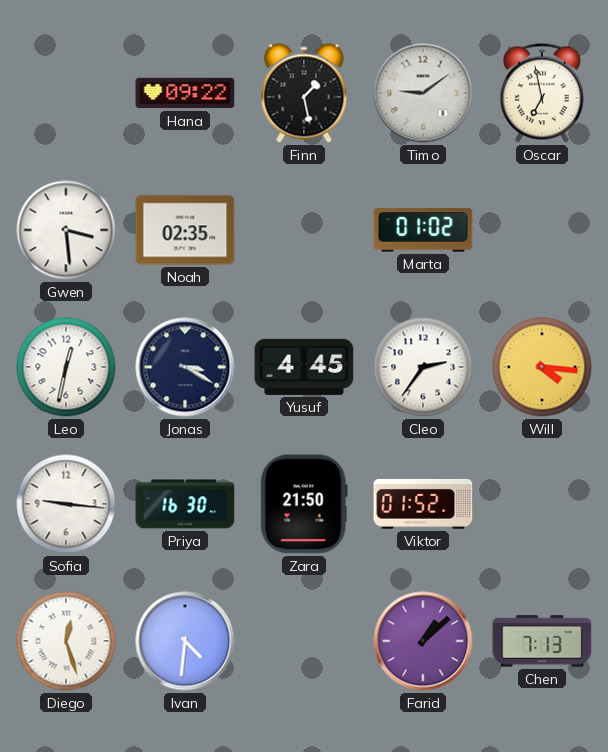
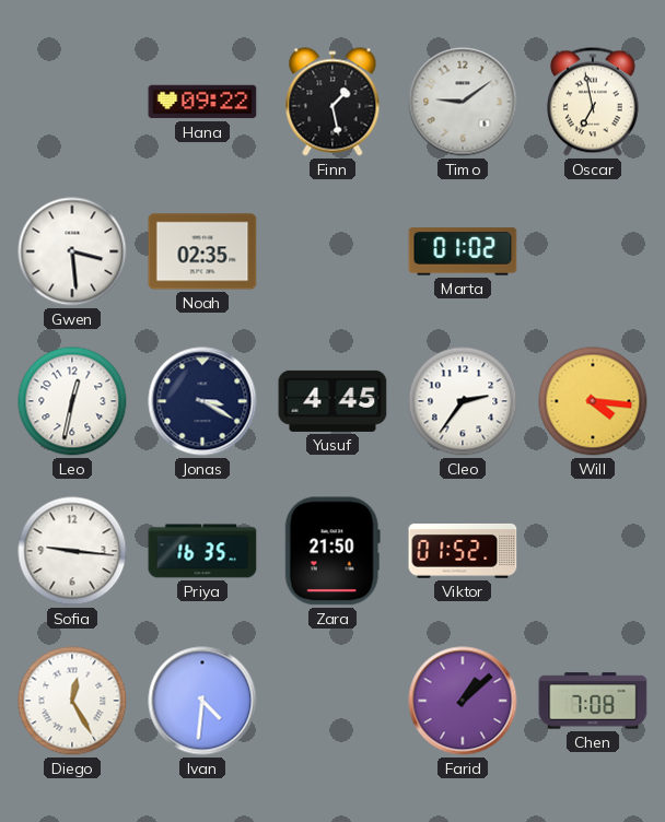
Priya: 16:30 -> 16:35 (202, 551)
Diego: 12:27 -> 12:25 (72, 701)
Chen: 7:13 -> 7:08 (593, 701)
